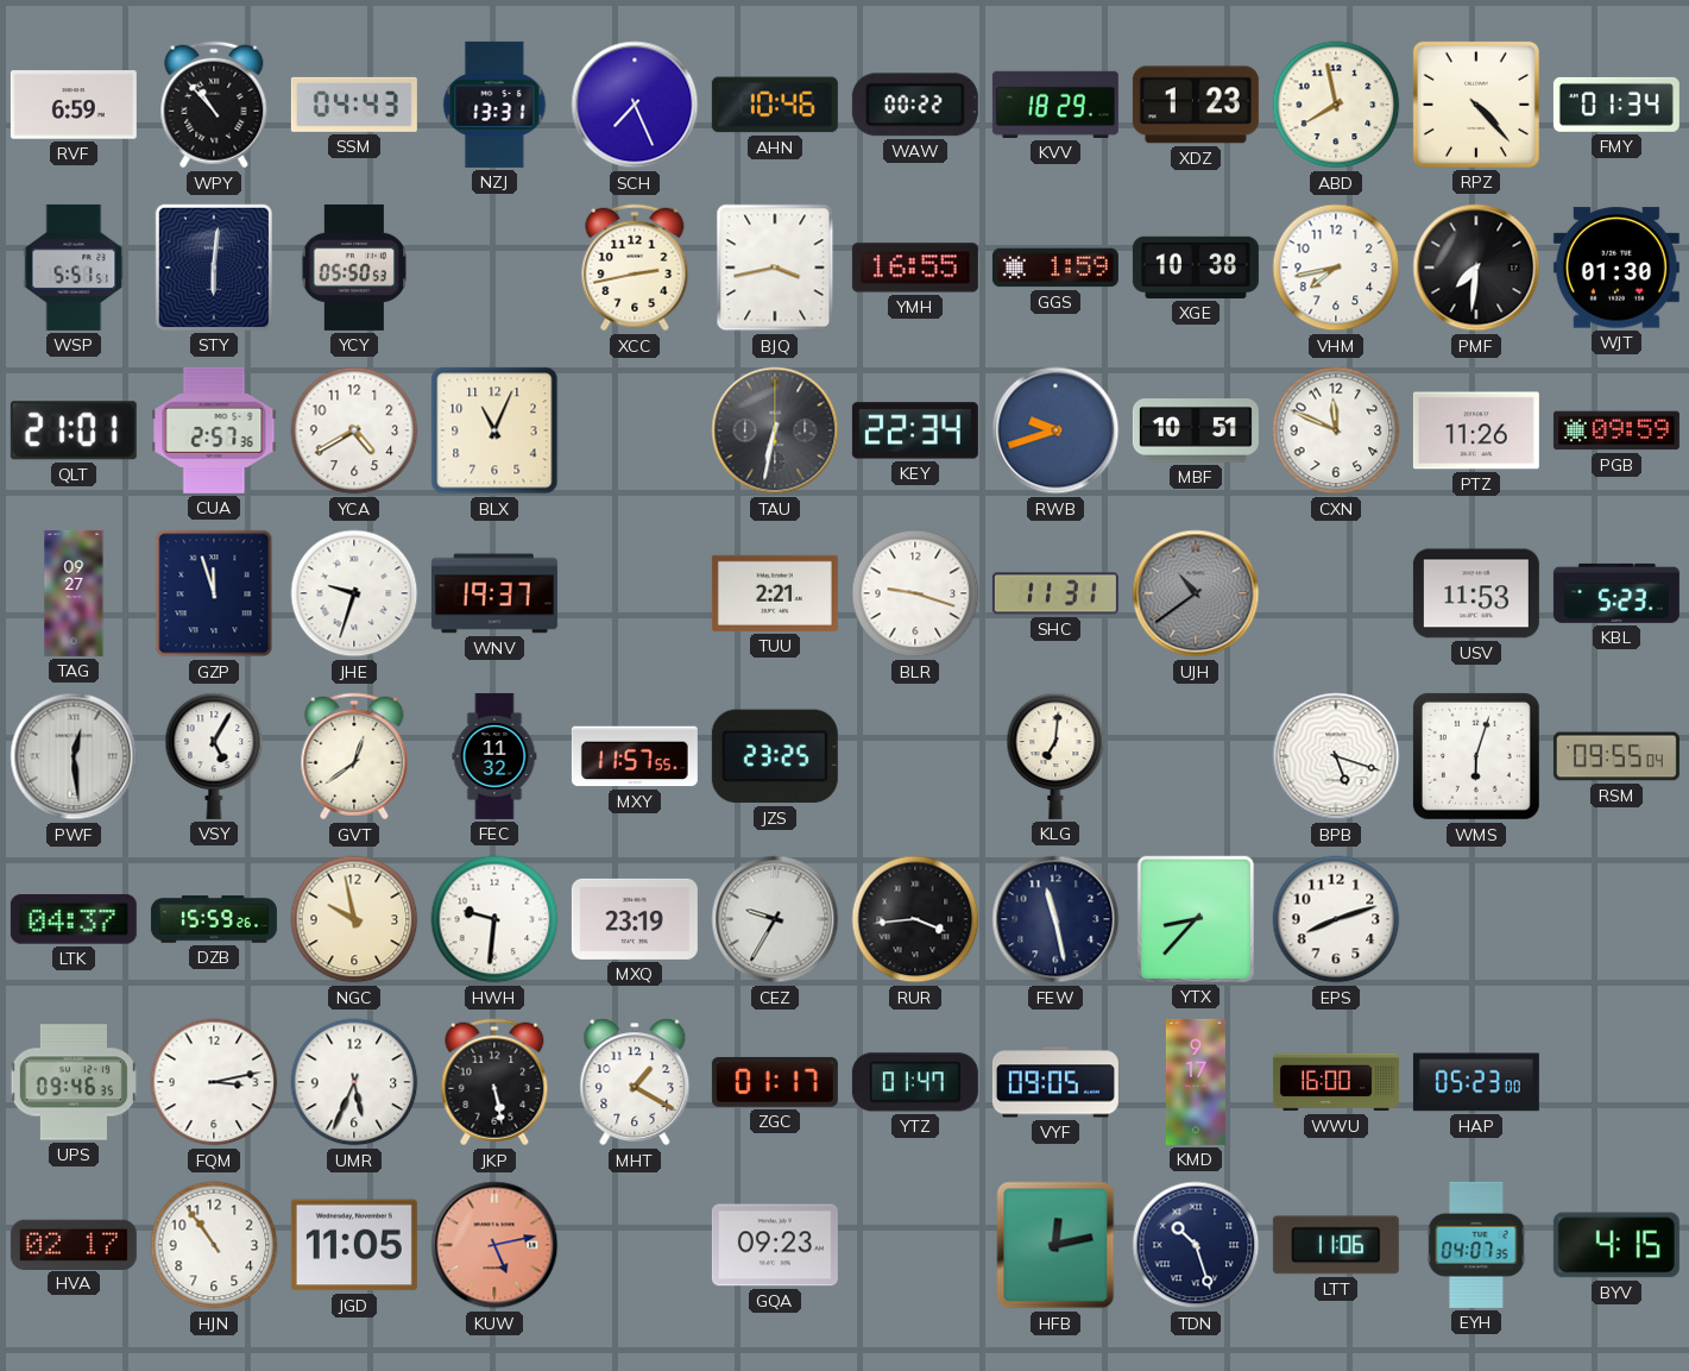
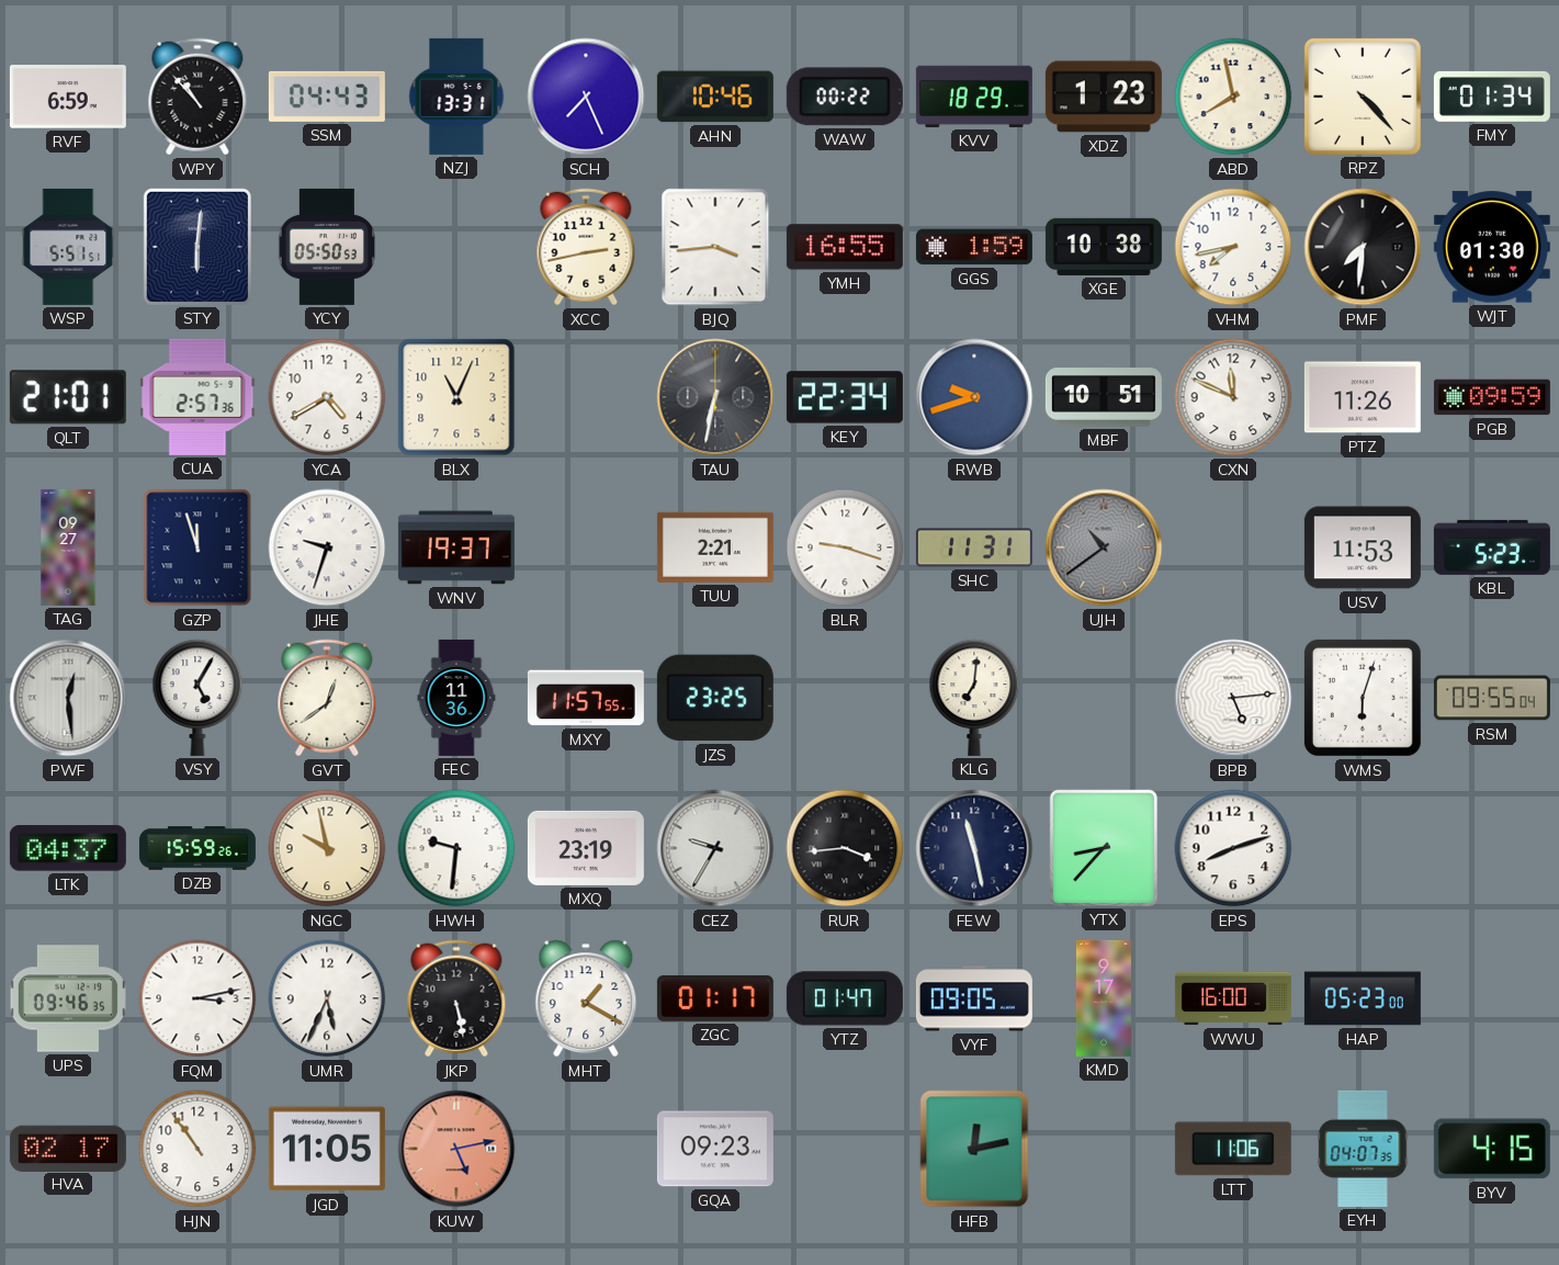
BJQ: 3:43 -> 3:44 (715, 247)
FEC: 11:32 -> 11:36 (456, 698)
BPB: 5:18 -> 5:14 (1233, 698)
TDN: 10:27 -> none (1196, 1245)
